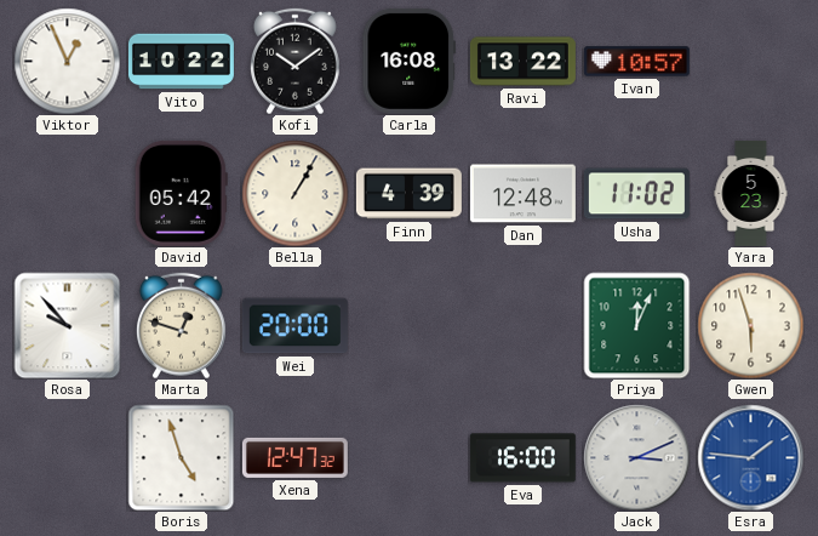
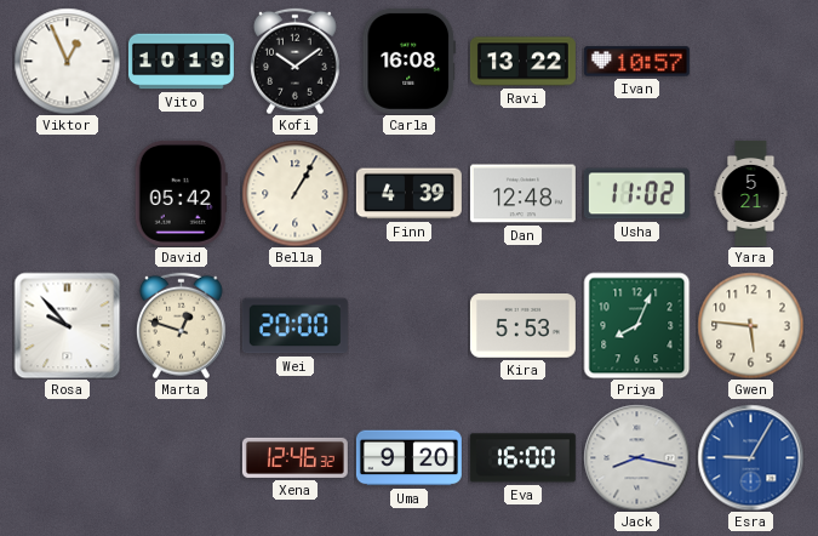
Vito: 10:22 -> 10:19 (181, 62)
Yara: 5:23 -> 5:21 (751, 193)
Kira: none -> 5:53 (522, 326)
Priya: 12:04 -> 8:04 (636, 325)
Gwen: 5:57 -> 5:46 (750, 325)
Boris: 4:57 -> none (181, 457)
Xena: 12:47 -> 12:46 (294, 457)
Uma: none -> 9:20 (408, 458)
Jack: 3:11 -> 8:17 (636, 457)
Esra: 1:46 -> 9:05 (750, 457)
